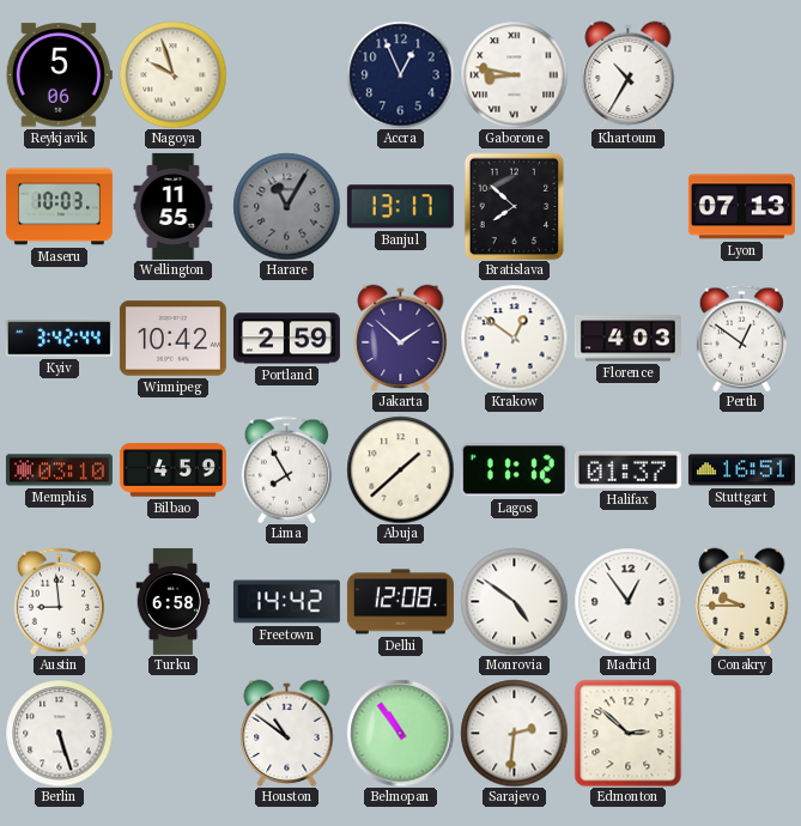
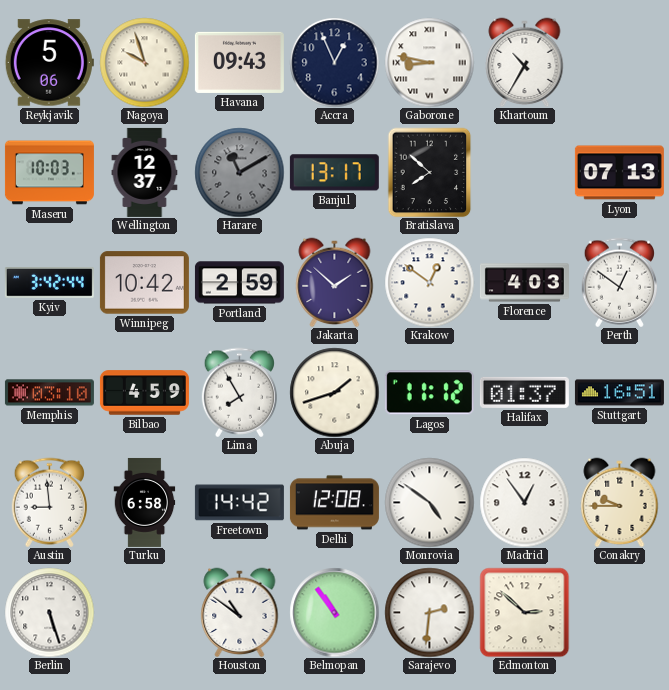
Havana: none -> 09:43 (239, 62)
Wellington: 11:55 -> 12:37 (145, 172)
Harare: 11:05 -> 11:10 (239, 172)
Abuja: 1:38 -> 1:42 (334, 392)
